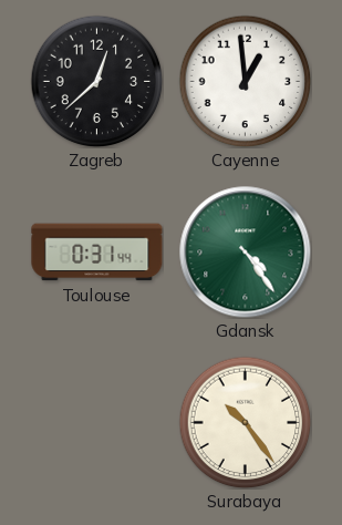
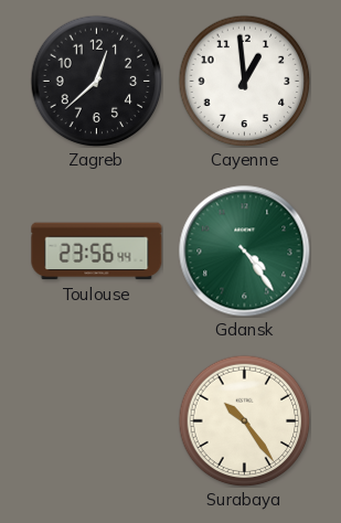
Toulouse: 0:31 -> 23:56 (97, 252)
